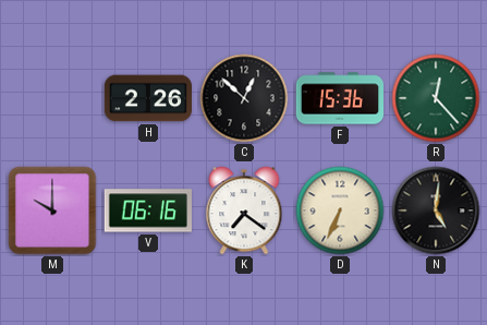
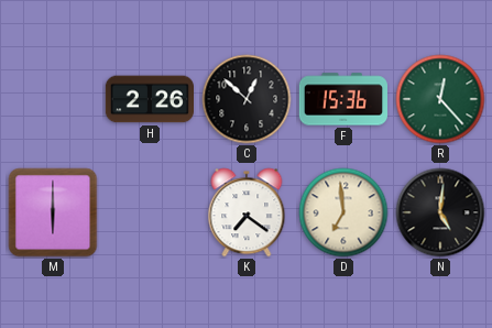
M: 10:00 -> 6:00 (53, 212)
V: 06:16 -> none (148, 210)
D: 6:34 -> 6:59 (343, 212)
